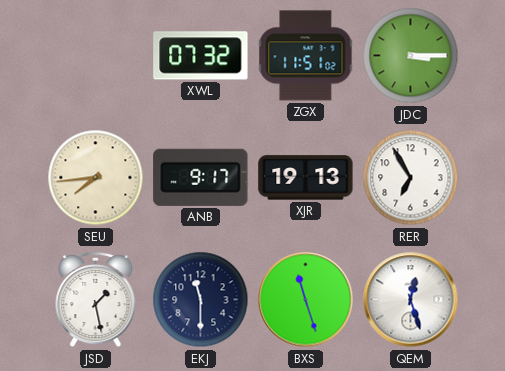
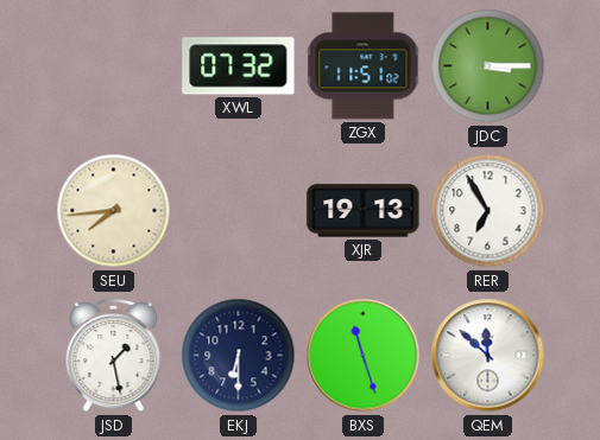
ANB: 9:17 -> none (201, 177)
EKJ: 11:30 -> 6:30 (239, 356)
QEM: 12:27 -> 11:52 (488, 356)
